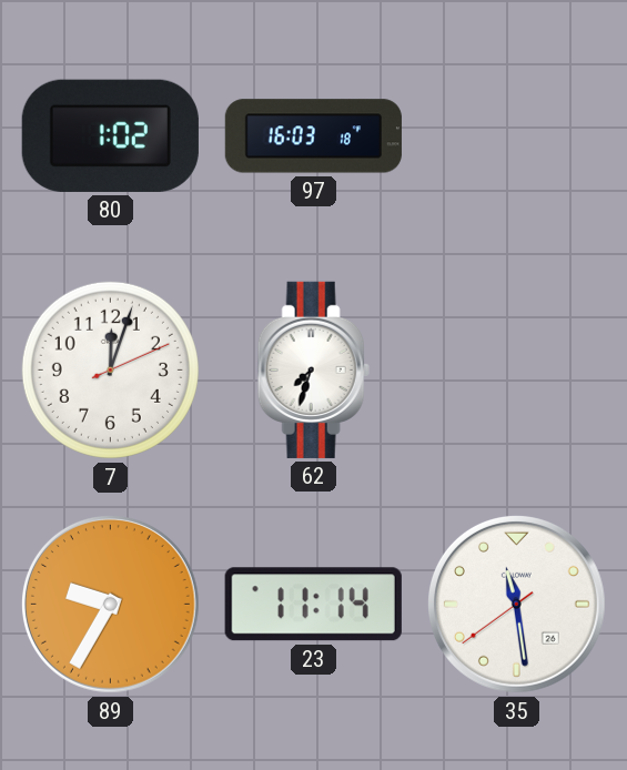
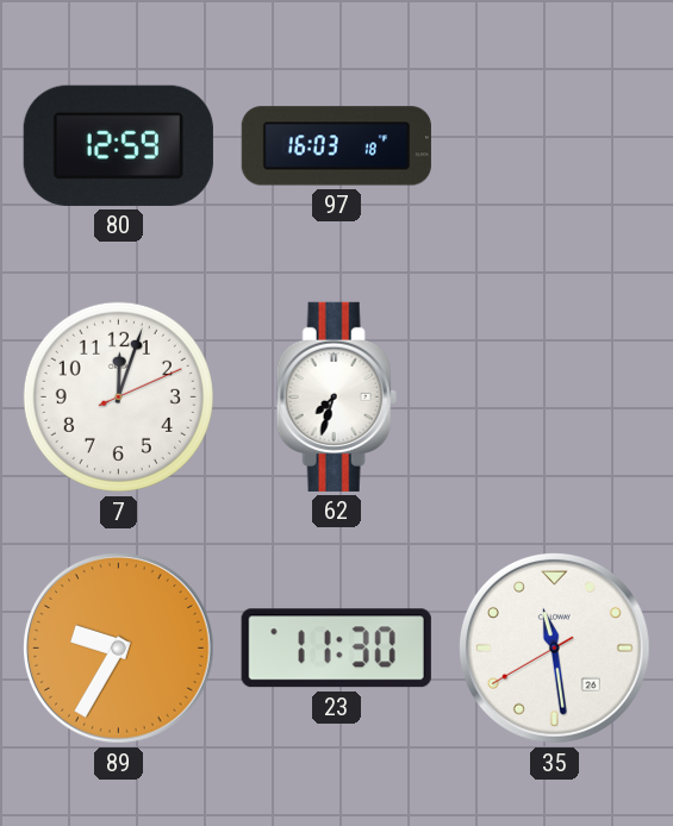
80: 1:02 -> 12:59 (118, 145)
23: 11:14 -> 11:30 (336, 649)
35: 11:28:39 -> 11:28:40 (554, 647)
